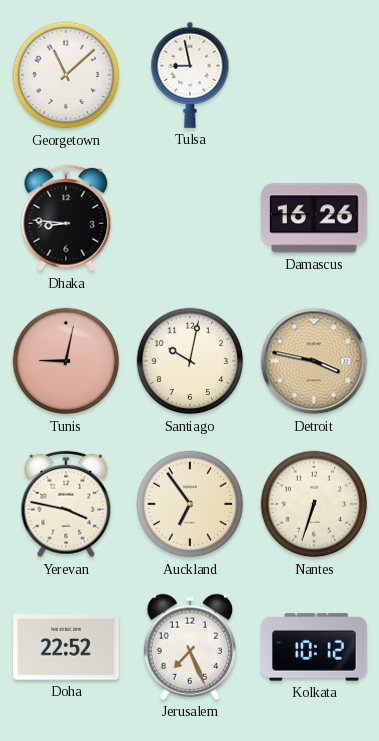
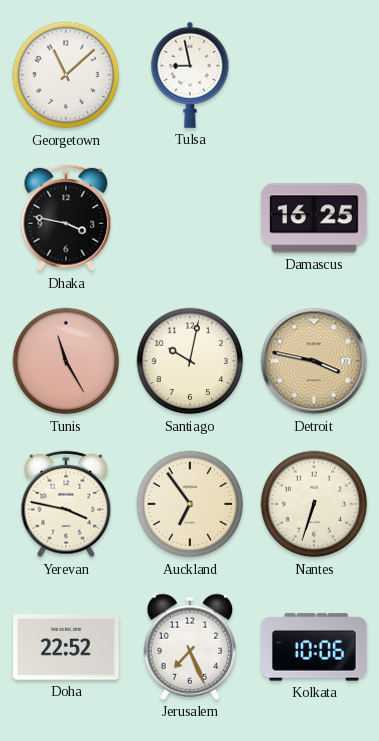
Dhaka: 8:46 -> 3:47 (66, 218)
Damascus: 16:26 -> 16:25 (315, 218)
Tunis: 9:02 -> 11:25 (66, 361)
Kolkata: 10:12 -> 10:06 (315, 647)
